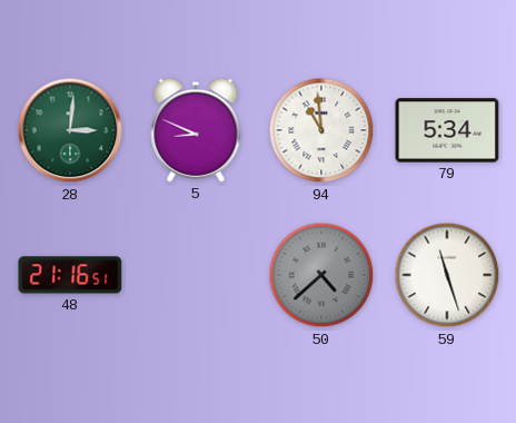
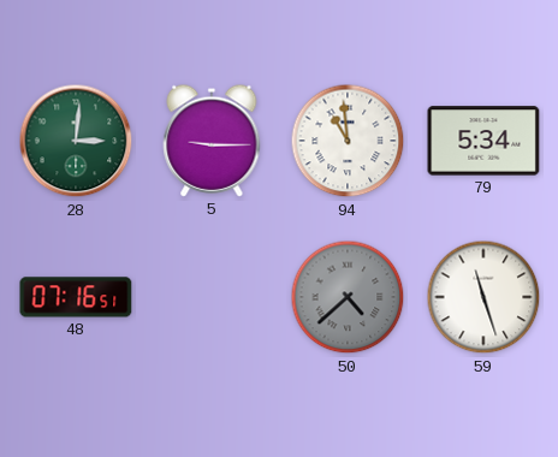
5: 8:49 -> 9:15 (212, 141)
48: 21:16 -> 07:16 (76, 297)
